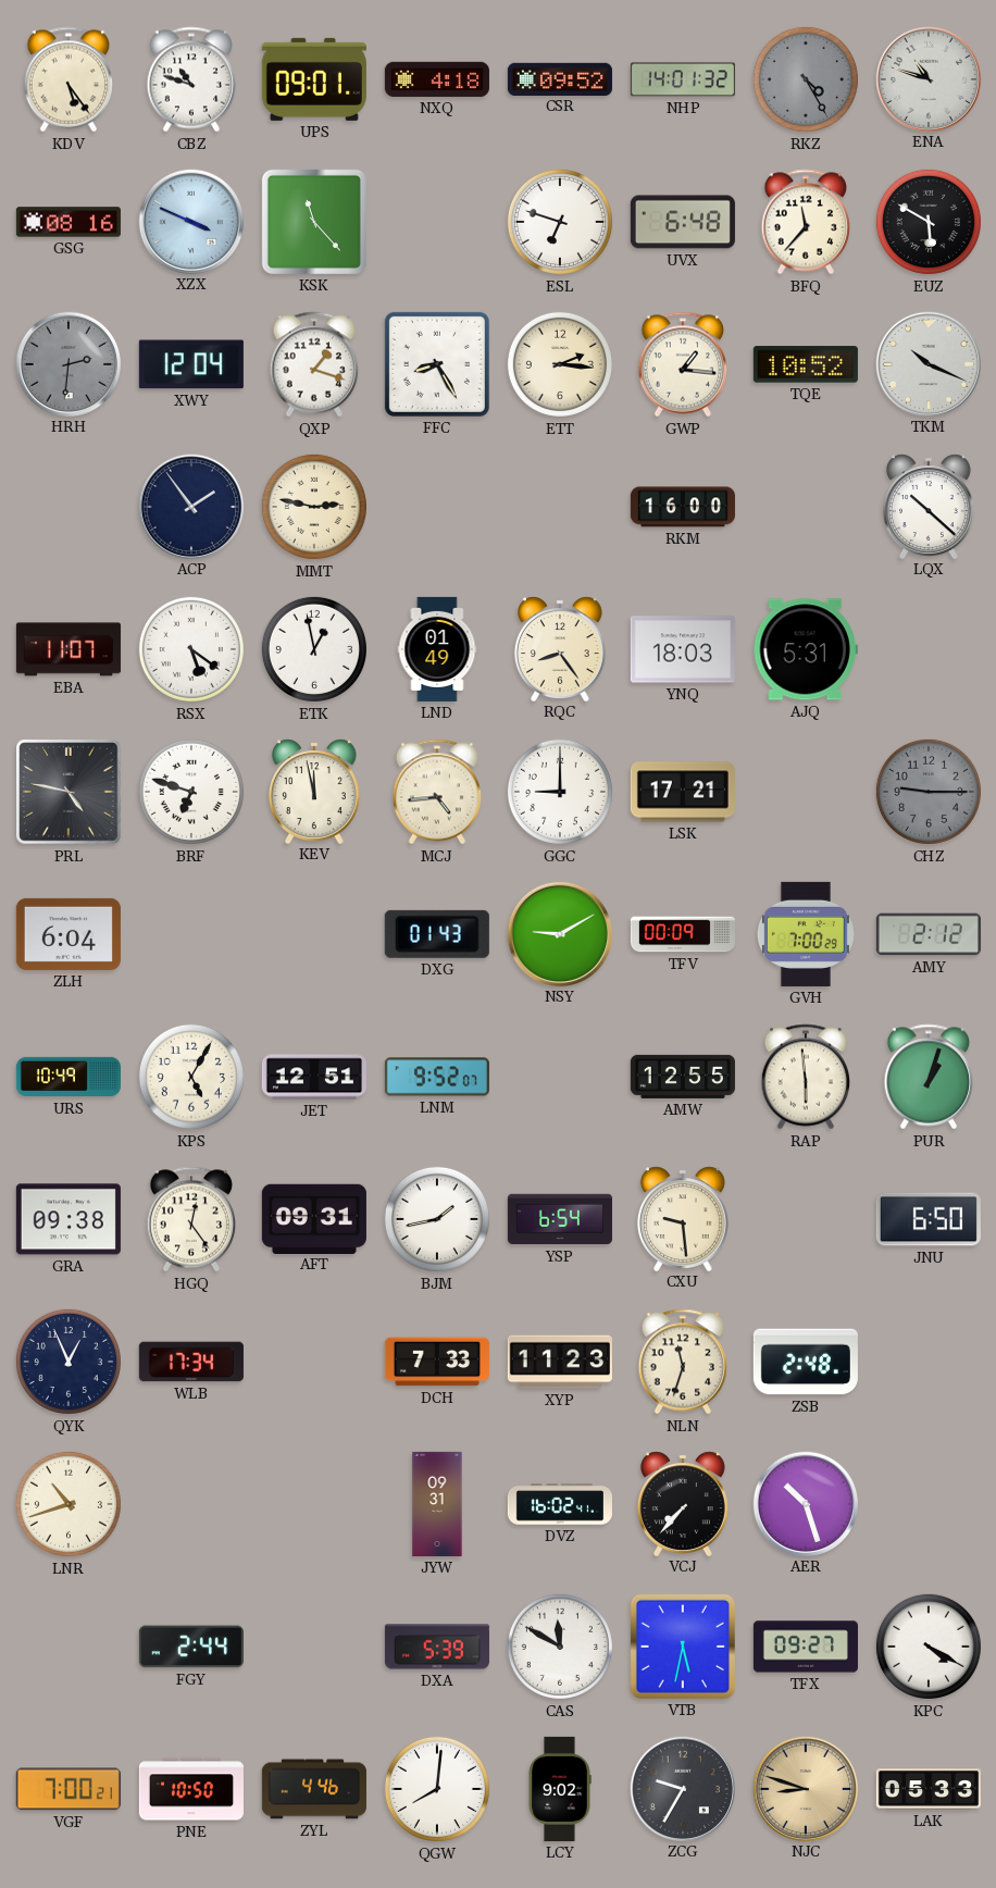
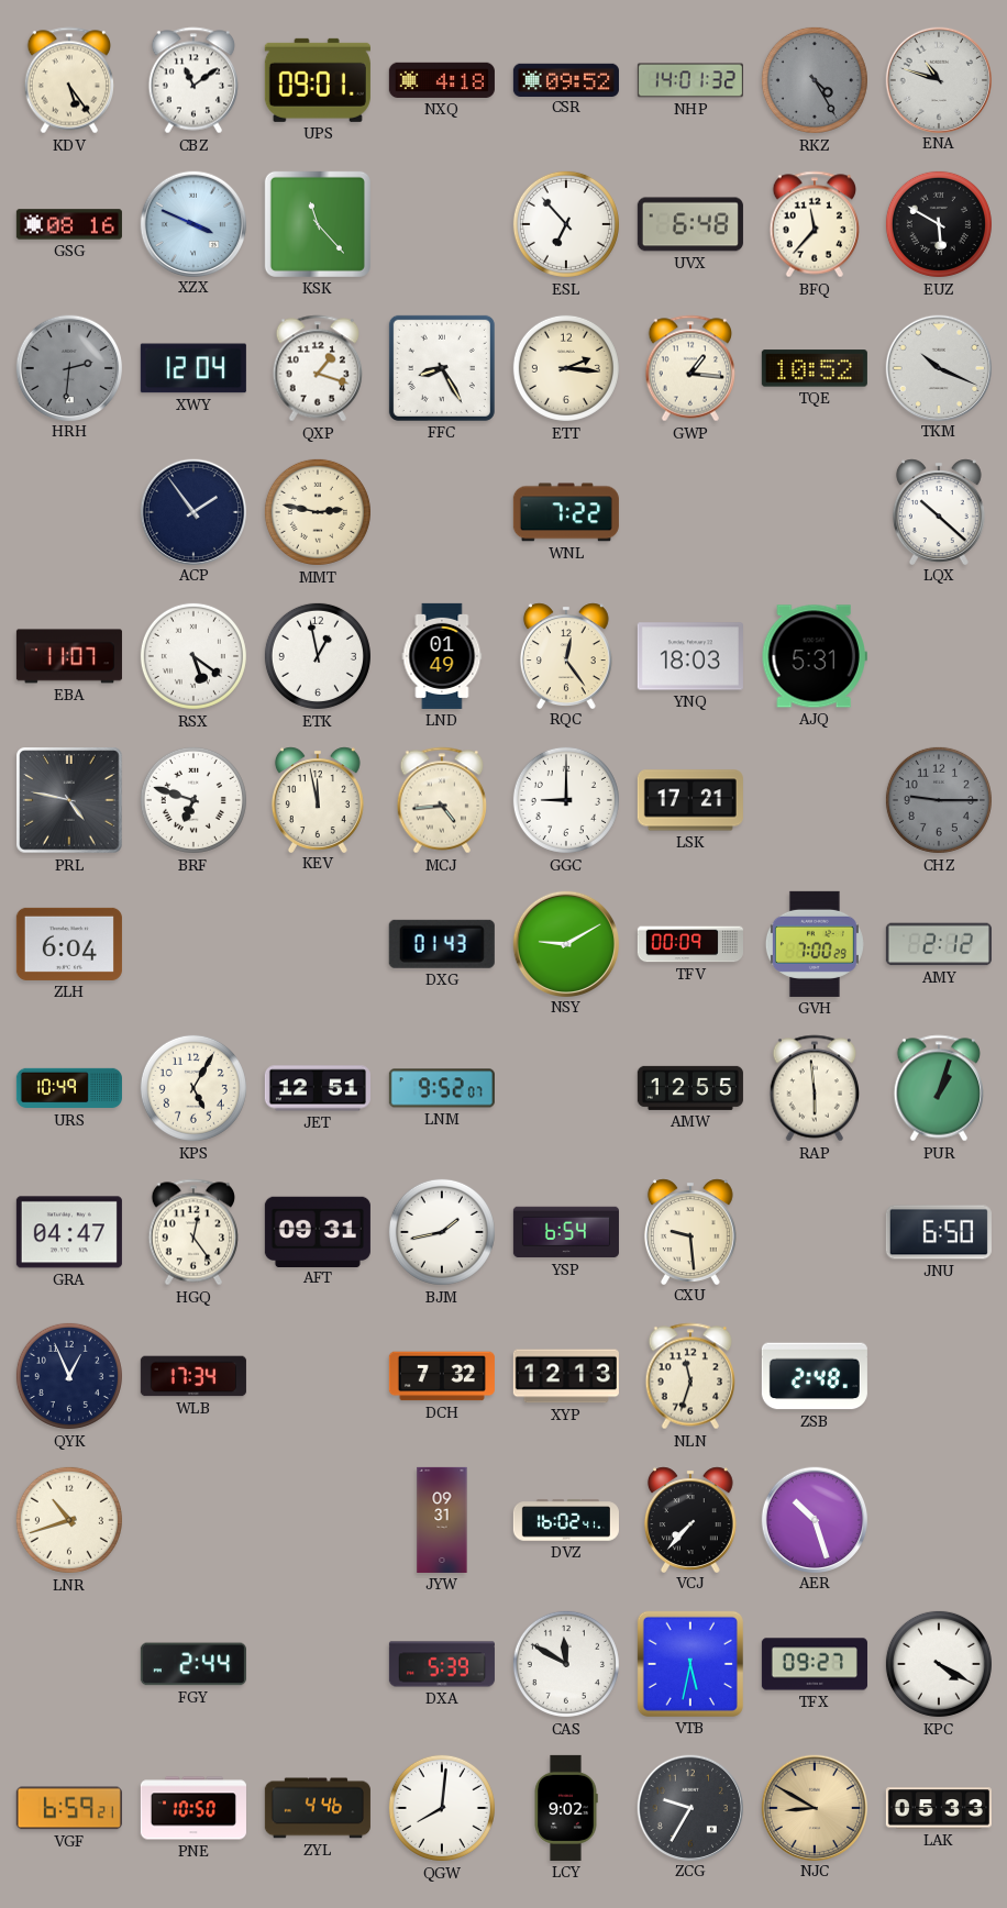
CBZ: 10:48 -> 11:09 (192, 80)
ESL: 6:48 -> 6:53 (566, 224)
WNL: none -> 7:22 (566, 512)
RKM: 16:00 -> none (683, 507)
RQC: 8:24 -> 12:24 (566, 655)
GRA: 09:38 -> 04:47 (69, 1232)
DCH: 7:33 -> 7:32 (442, 1376)
XYP: 11:23 -> 12:13 (566, 1376)
VGF: 7:00 -> 6:59 (69, 1808)
NJC: 8:48 -> 8:50 (814, 1807)
